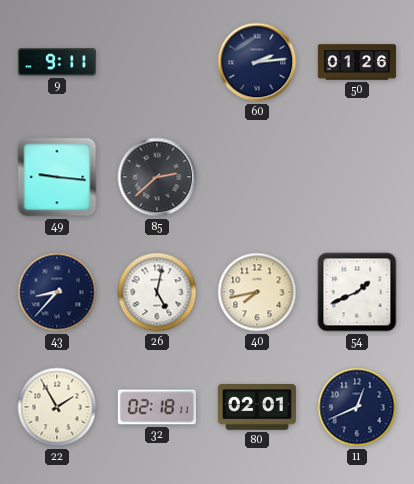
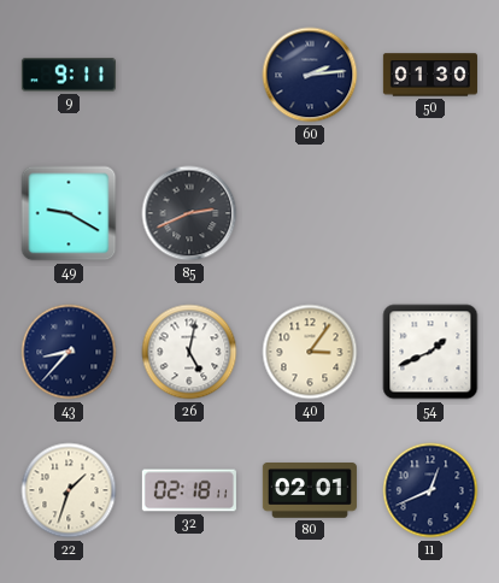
50: 01:26 -> 01:30 (430, 75)
49: 9:16 -> 9:20 (69, 213)
85: 2:38 -> 2:41 (189, 213)
40: 7:43 -> 3:06 (310, 352)
22: 1:55 -> 1:33 (69, 490)
